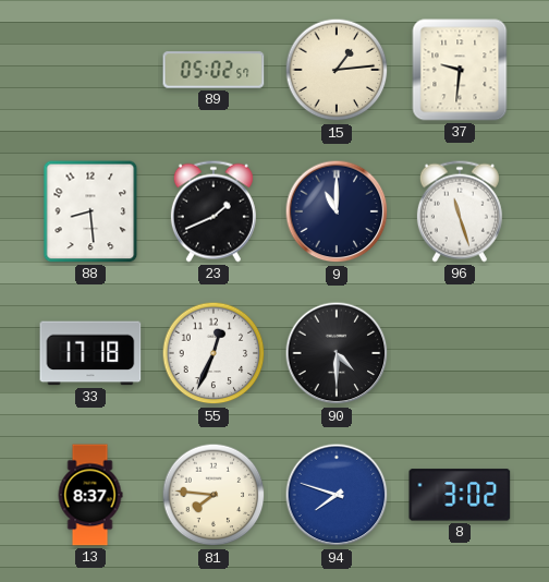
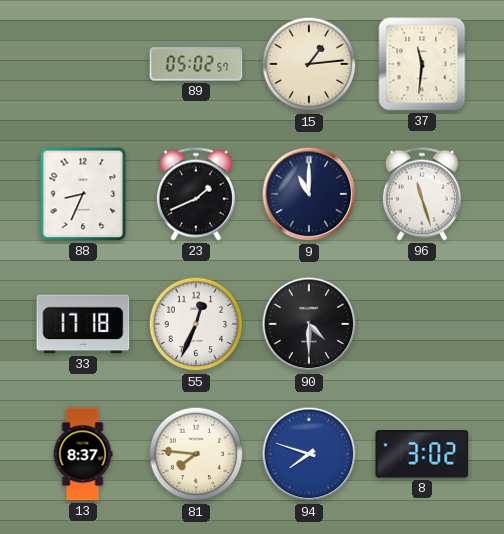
37: 9:31 -> 11:31 (422, 64)
88: 8:29 -> 8:34 (83, 194)
